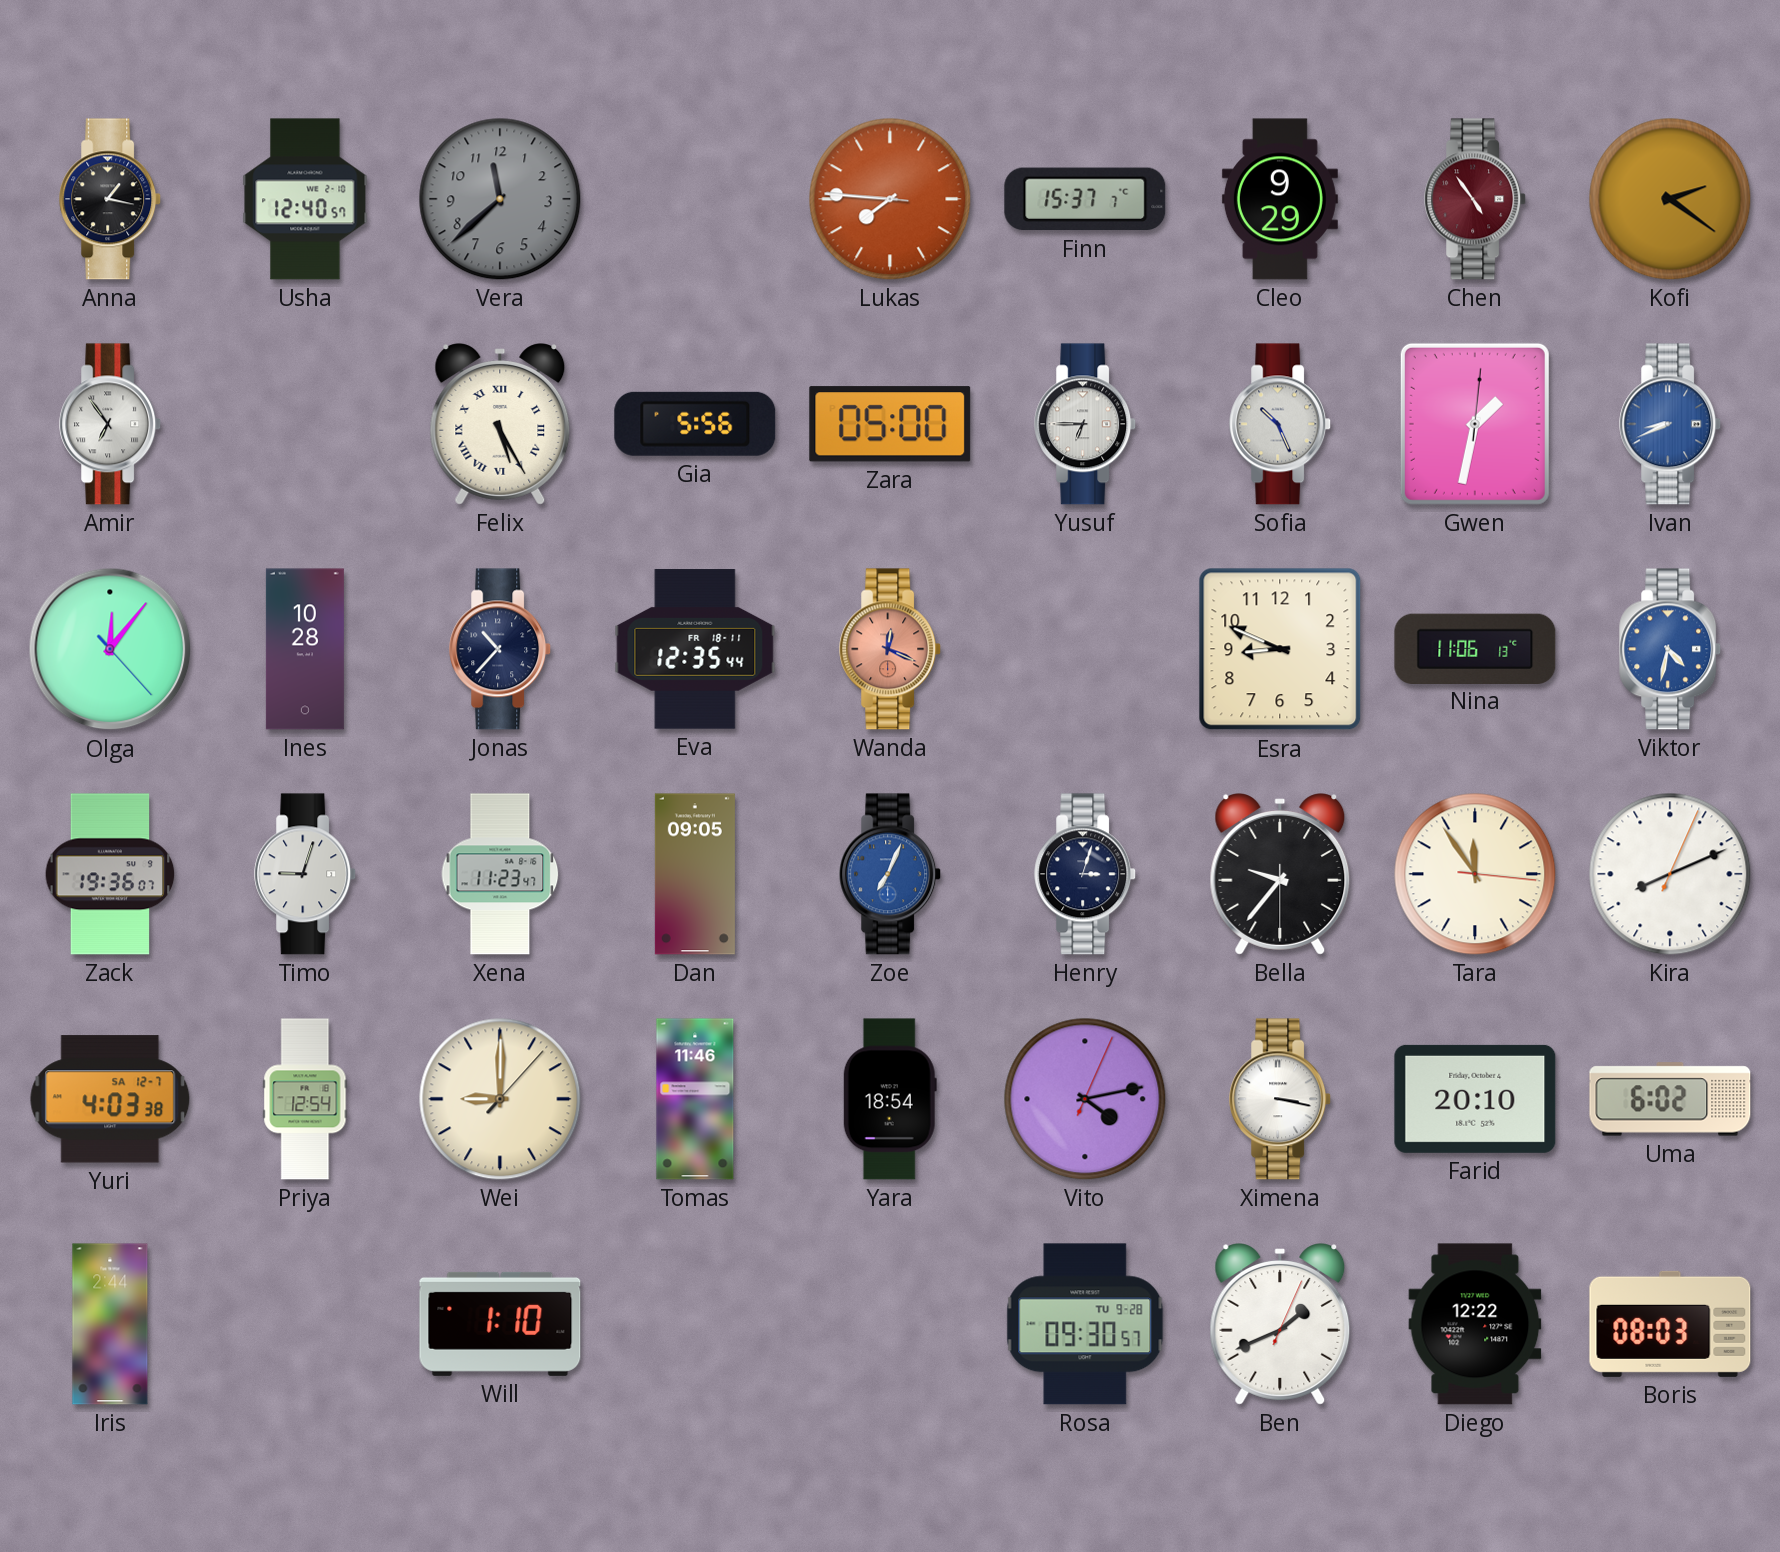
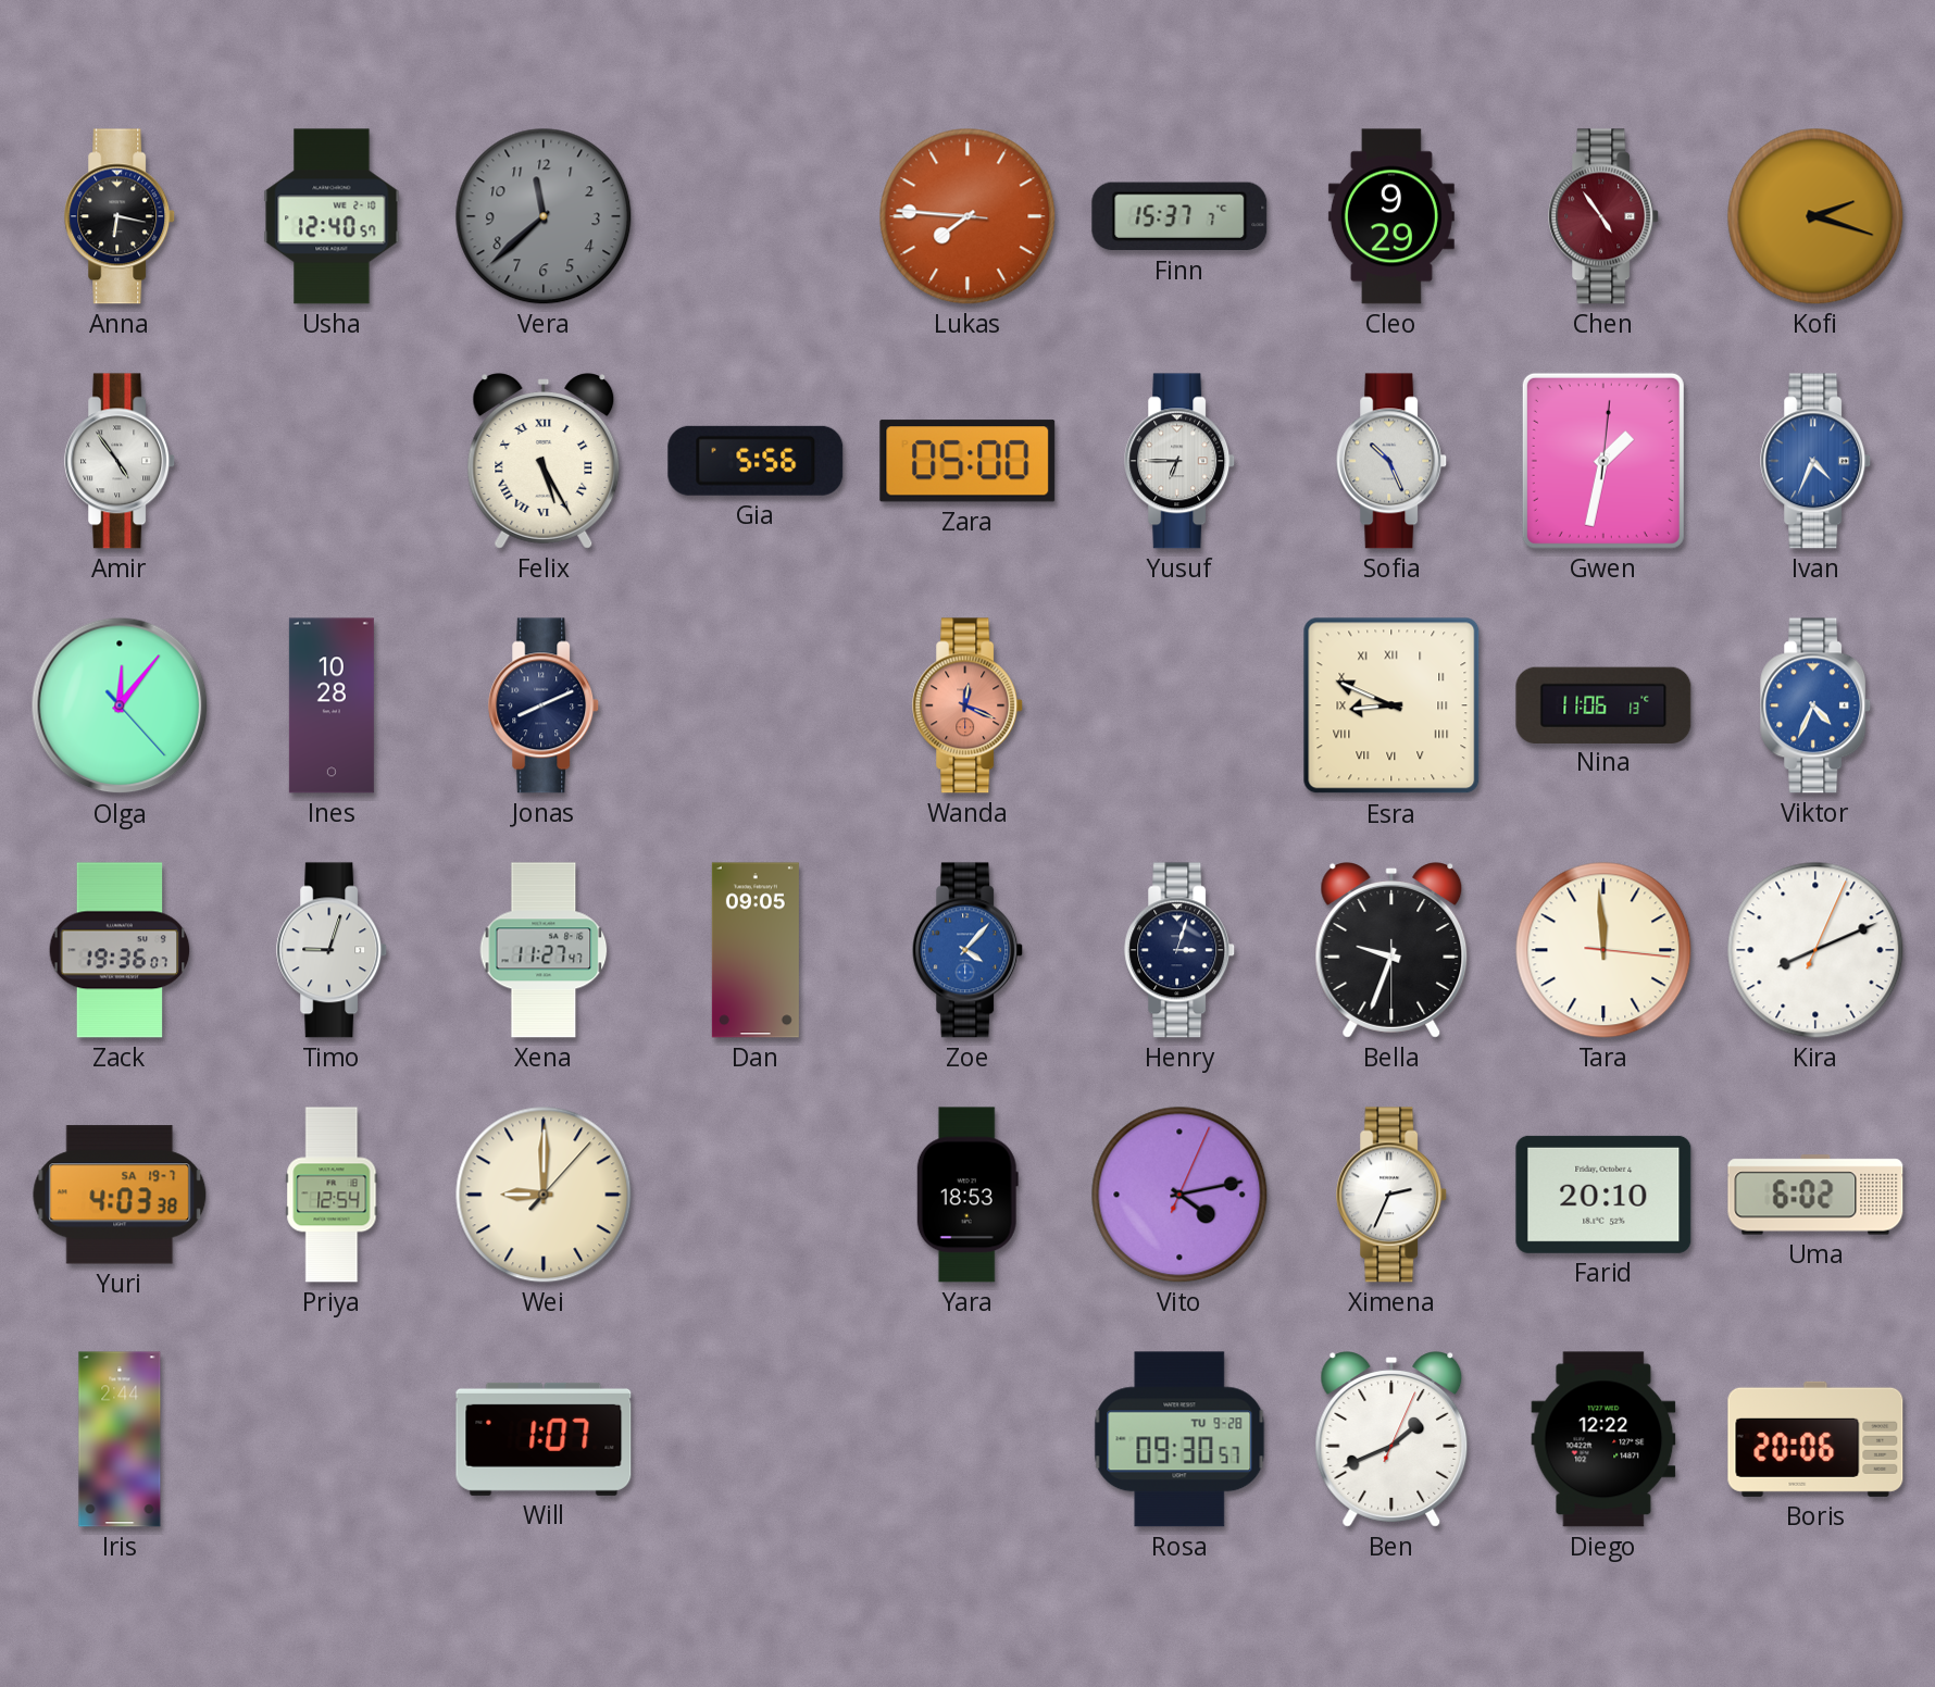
Anna: 1:17 -> 6:17 (121, 216)
Kofi: 2:21 -> 2:18 (1815, 216)
Amir: 6:54 -> 4:54 (121, 461)
Ivan: 8:41 -> 4:34 (1817, 461)
Jonas: 10:37 -> 8:11 (545, 705)
Eva: 12:35 -> none (695, 649)
Esra numerals: Arabic -> Roman (1391, 705)
Viktor: 4:32 -> 4:34 (1817, 705)
Xena: 11:23 -> 11:27 (544, 950)
Zoe: 7:04 -> 4:07 (969, 950)
Bella: 9:36 -> 9:33 (1391, 950)
Tara: 11:54 -> 11:59 (1603, 950)
Yuri date: SA 12-7 -> SA 19-7 (120, 1195)
Tomas: 11:46 -> none (695, 1099)
Yara: 18:54 -> 18:53 (967, 1195)
Ximena: 3:17 -> 2:34 (1393, 1195)
Will: 1:10 -> 1:07 (544, 1439)
Boris: 08:03 -> 20:06 (1815, 1439)
